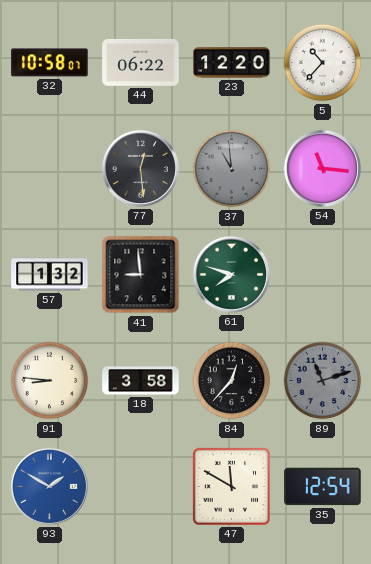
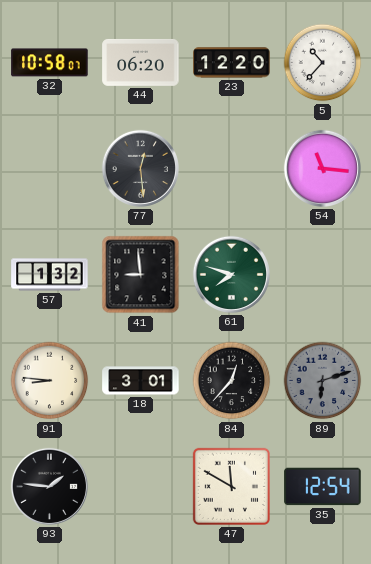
44: 06:22 -> 06:20 (141, 62)
37: 10:59 -> none (232, 169)
18: 3:58 -> 3:01 (141, 381)
89: 11:12 -> 6:12 (323, 381)
93: 1:50 -> 1:46 (49, 486)
93 dial: blue -> black (49, 486)
